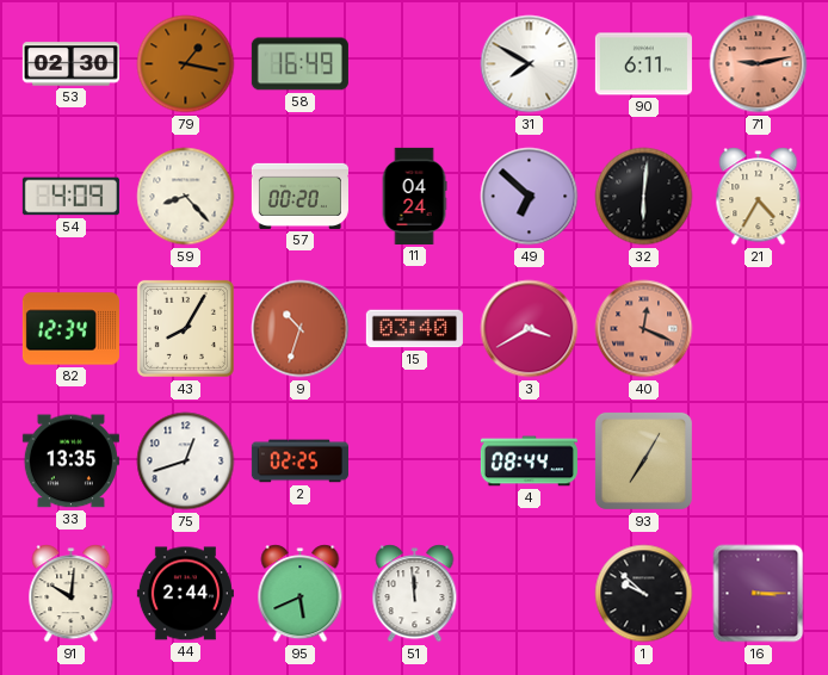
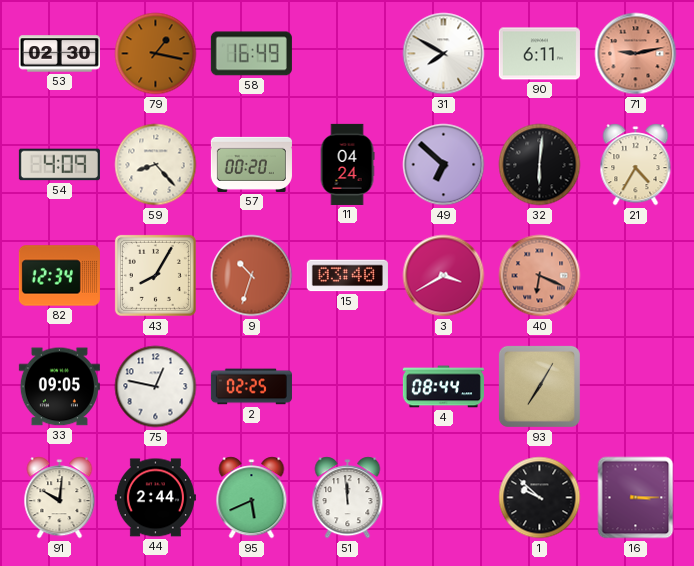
40: 12:19 -> 6:19 (540, 276)
33: 13:35 -> 09:05 (59, 387)
75: 12:42 -> 12:47 (156, 387)
